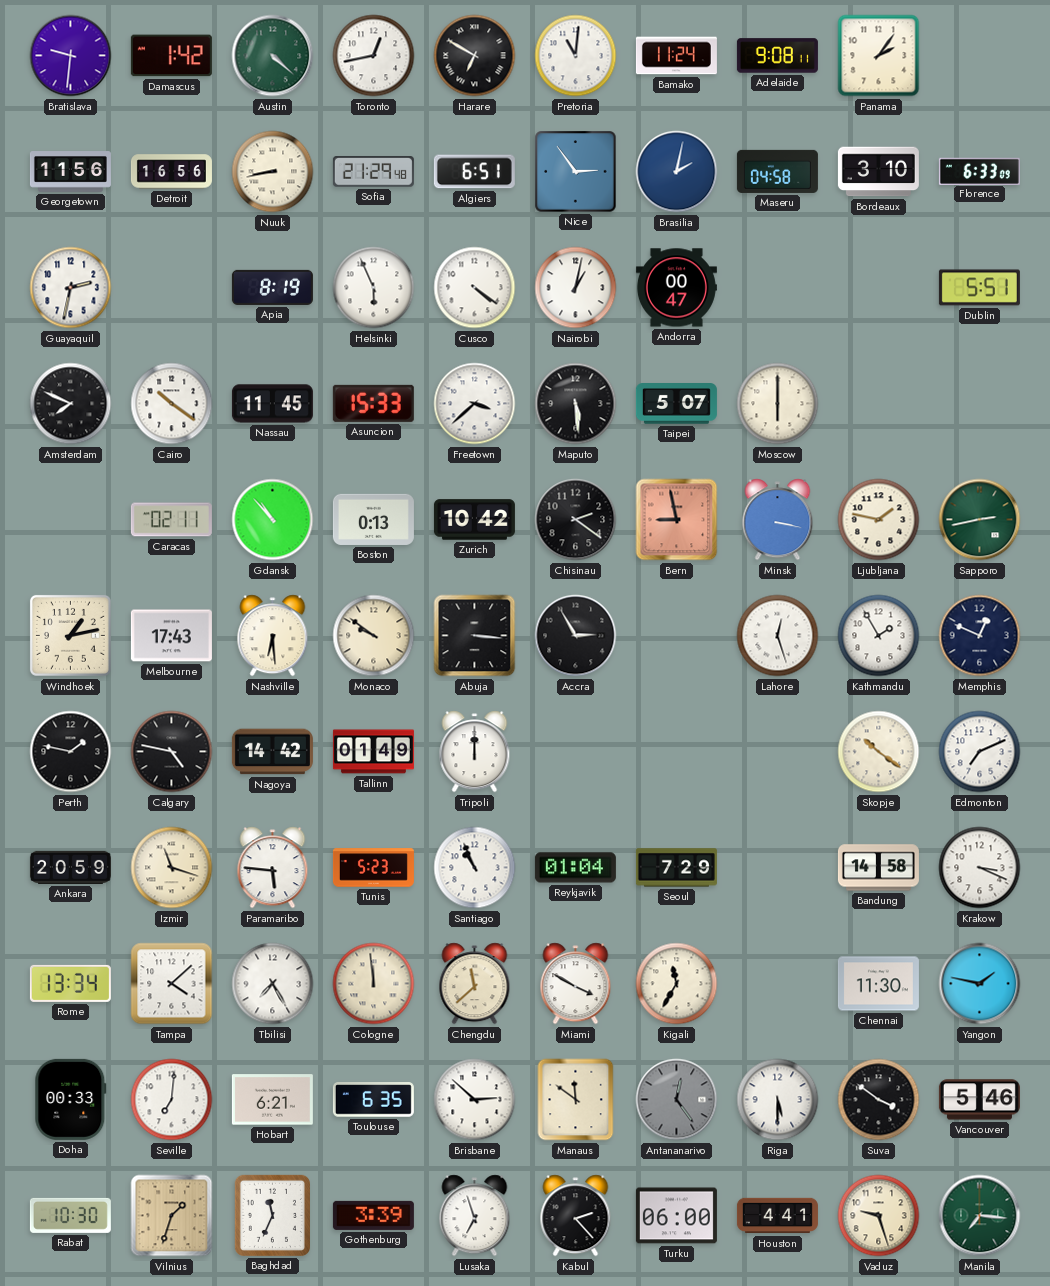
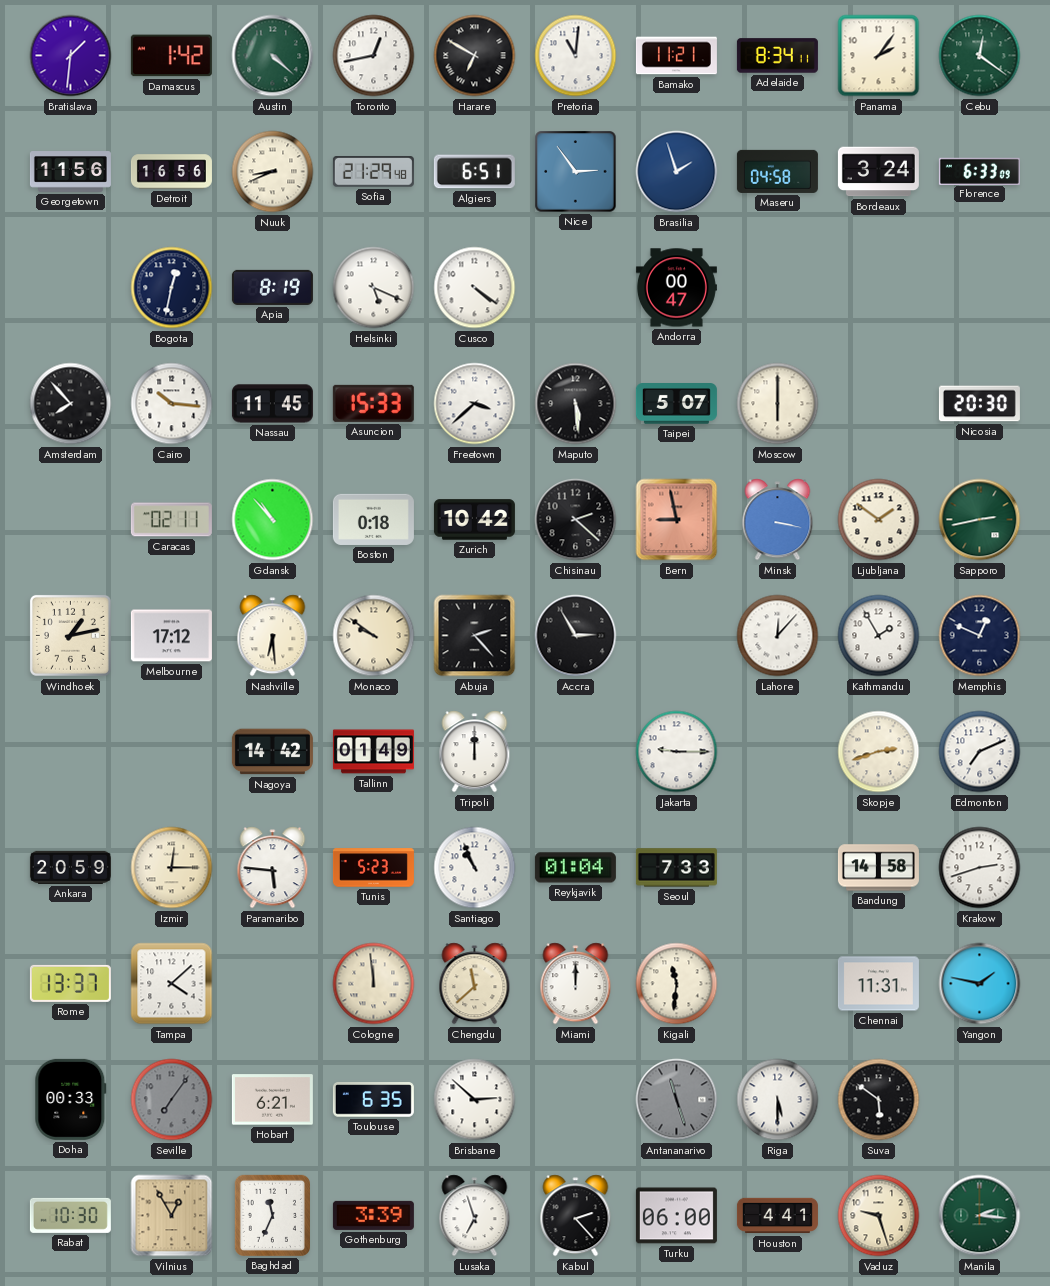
Bratislava: 9:31 -> 1:31 (71, 56)
Bamako: 11:24 -> 11:21 (676, 56)
Adelaide: 9:08 -> 8:34 (777, 56)
Cebu: none -> 12:21 (980, 56)
Nuuk: 8:43 -> 8:41 (273, 172)
Brasilia: 2:02 -> 1:57 (677, 172)
Bordeaux: 3:10 -> 3:24 (878, 172)
Guayaquil: 2:32 -> none (71, 288)
Bogota: none -> 12:32 (172, 288)
Helsinki: 5:56 -> 5:19 (374, 288)
Nairobi: 1:02 -> none (576, 288)
Dublin: 5:51 -> none (979, 288)
Amsterdam: 7:49 -> 7:53 (71, 404)
Cairo: 10:21 -> 10:16 (172, 404)
Nicosia: none -> 20:30 (979, 404)
Boston: 0:13 -> 0:18 (373, 519)
Chisinau: 2:21 -> 2:22 (576, 520)
Ljubljana: 1:47 -> 1:51 (879, 520)
Melbourne: 17:43 -> 17:12 (171, 636)
Abuja: 3:16 -> 2:23 (475, 636)
Lahore: 12:27 -> 12:07 (778, 636)
Perth: 1:47 -> none (71, 752)
Calgary: 4:47 -> none (172, 752)
Jakarta: none -> 9:15 (677, 752)
Skopje: 10:21 -> 2:42 (879, 752)
Izmir: 11:18 -> 12:15 (172, 868)
Seoul: 7:29 -> 7:33 (676, 868)
Krakow: 3:19 -> 2:42 (980, 868)
Rome: 13:34 -> 13:37 (70, 983)
Tbilisi: 7:25 -> none (273, 984)
Miami: 3:50 -> 12:00 (576, 984)
Kigali: 11:35 -> 11:31 (677, 984)
Chennai: 11:30 -> 11:31 (878, 984)
Seville: 7:01 -> 7:06 (172, 1100)
Seville dial: white -> grey (172, 1100)
Manaus: 11:51 -> none (576, 1100)
Antananarivo: 12:24 -> 11:27 (677, 1100)
Suva: 3:51 -> 5:51 (879, 1100)
Vancouver: 5:46 -> none (979, 1100)
Vilnius: 1:33 -> 12:55 (172, 1216)
Manila: 7:16 -> 2:16 (980, 1216)
